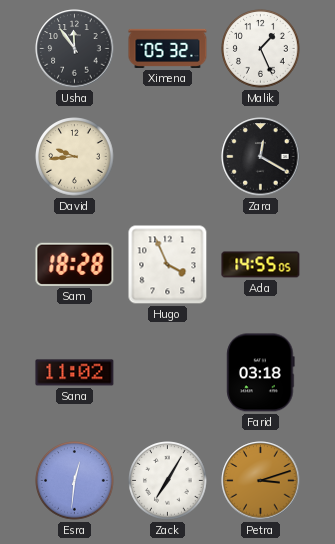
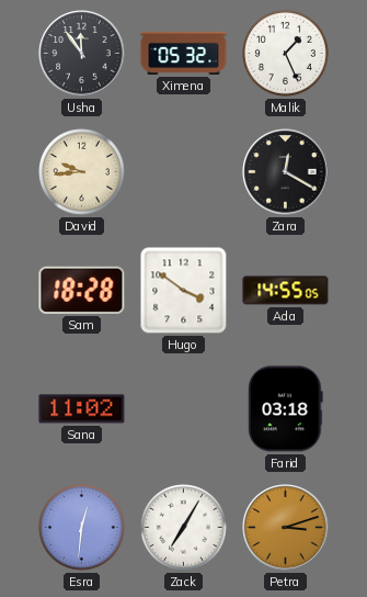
Hugo: 3:56 -> 3:51 (184, 291)
